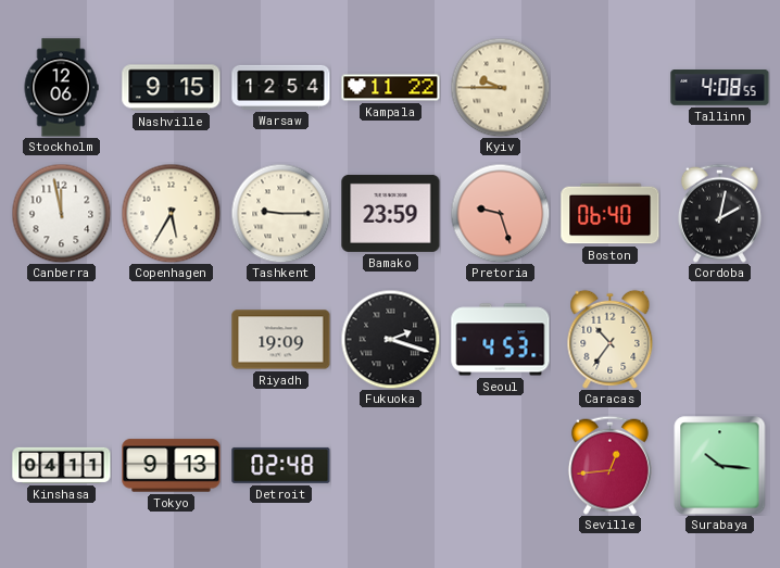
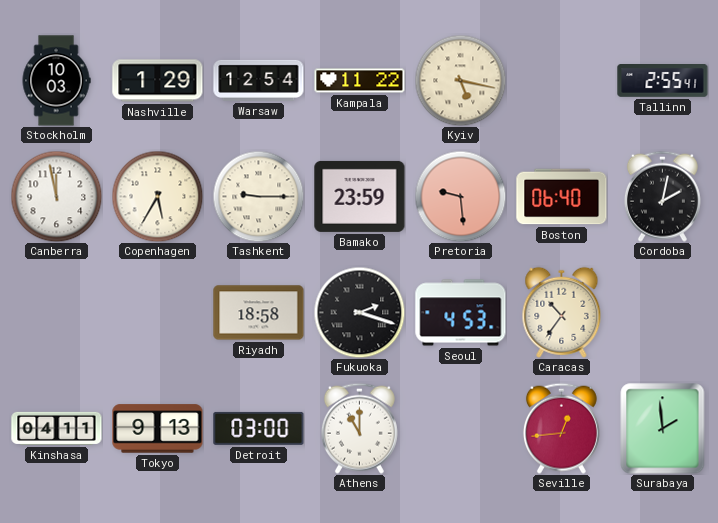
Stockholm: 12:06 -> 10:03 (56, 81)
Nashville: 9:15 -> 1:29 (158, 81)
Kyiv: 9:45 -> 5:17 (460, 80)
Tallinn: 4:08 -> 2:55 (663, 81)
Pretoria: 9:27 -> 9:29 (460, 196)
Riyadh: 19:09 -> 18:58 (259, 313)
Detroit: 02:48 -> 03:00 (259, 428)
Athens: none -> 11:00 (359, 428)
Surabaya: 10:16 -> 1:59 (663, 429)
